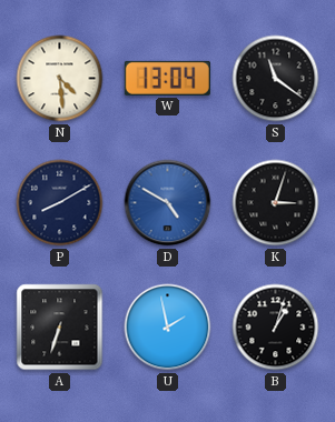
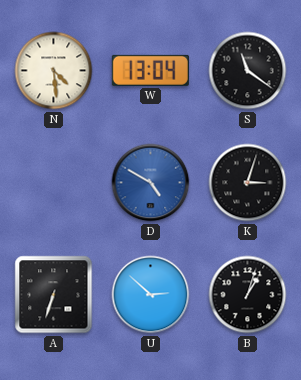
P: 8:10 -> none (60, 203)
U: 1:58 -> 2:52 (151, 295)
